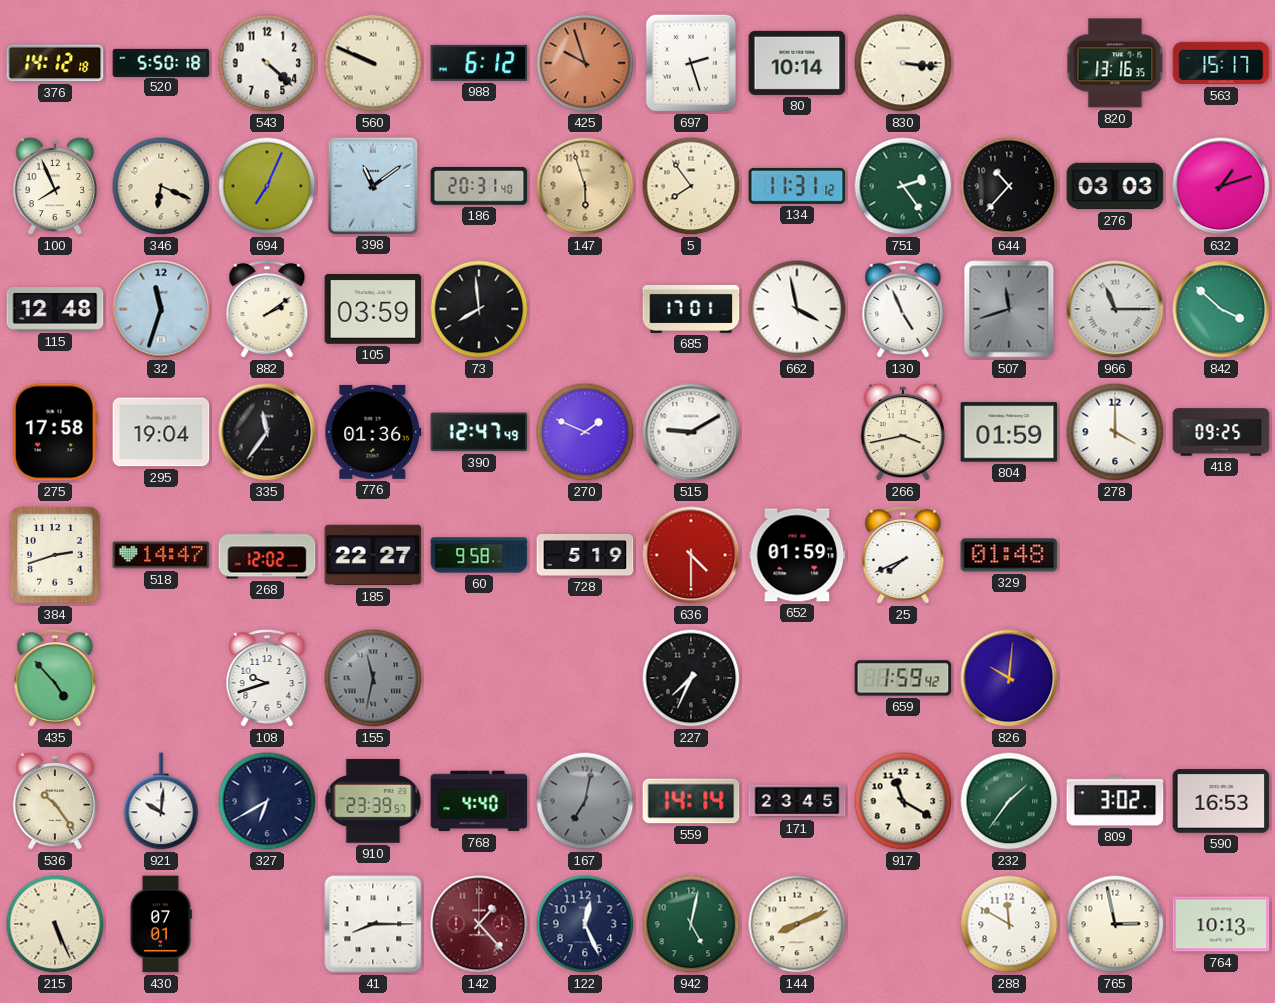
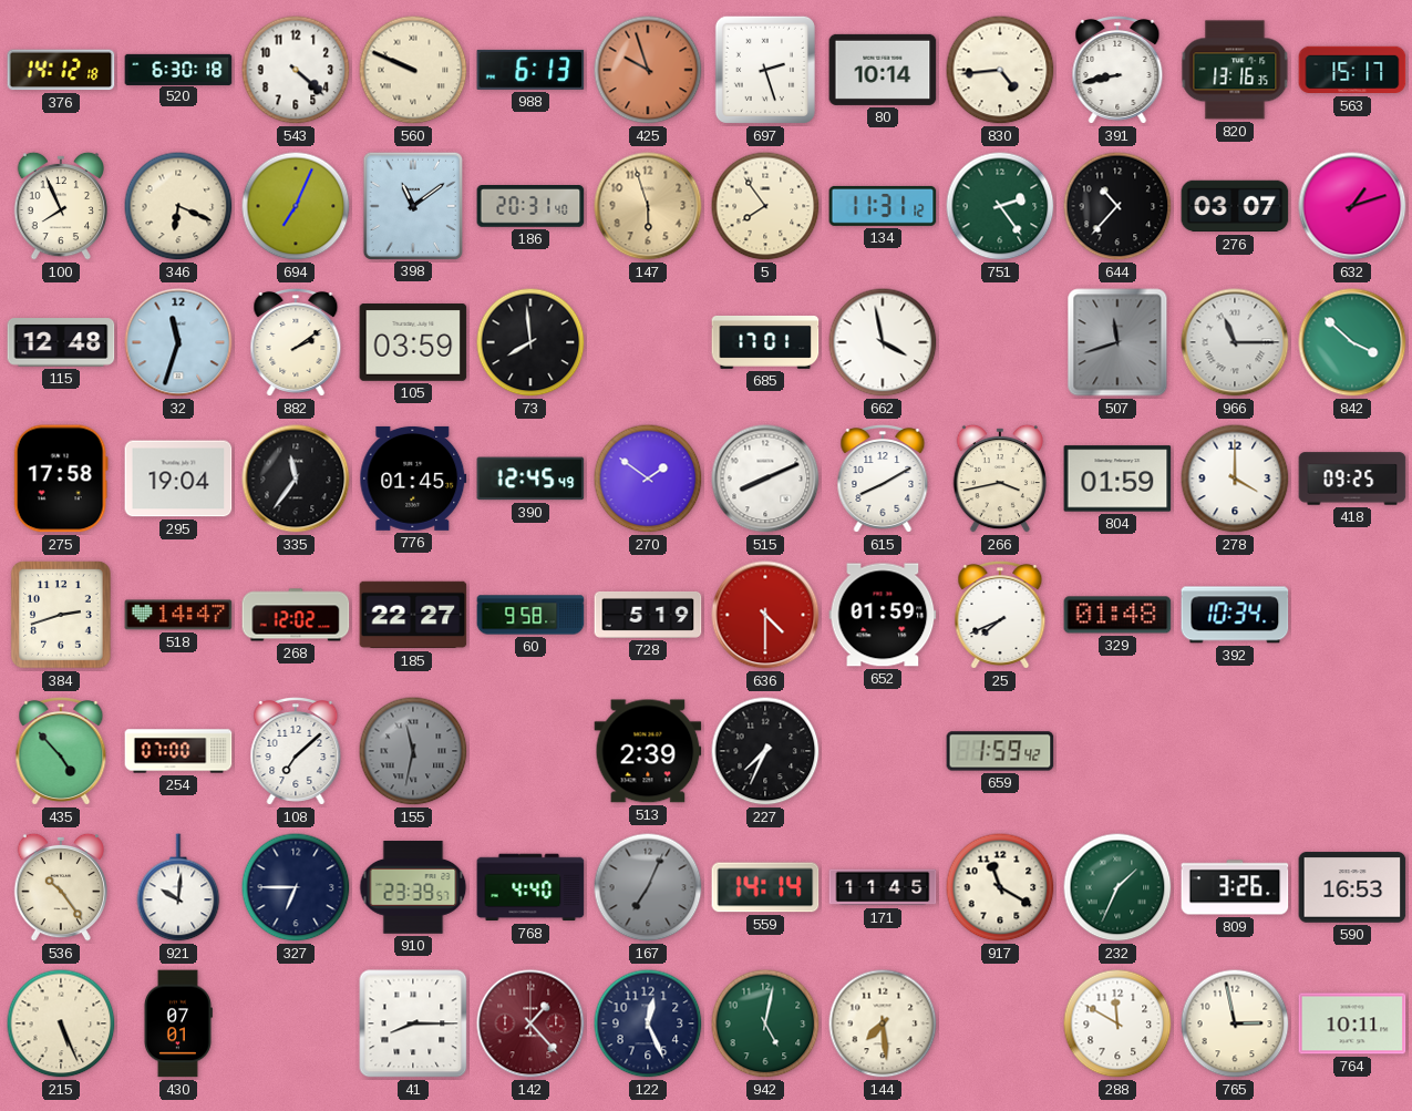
520: 5:50 -> 6:30 (178, 69)
988: 6:12 -> 6:13 (530, 70)
830: 3:16 -> 4:44 (1000, 70)
391: none -> 8:43 (1117, 71)
276: 03:03 -> 03:07 (1235, 206)
130: 4:56 -> none (903, 310)
776: 01:36 -> 01:45 (413, 479)
390: 12:47 -> 12:45 (530, 479)
270: 1:49 -> 1:51 (648, 479)
515: 9:10 -> 8:11 (765, 479)
615: none -> 8:10 (883, 480)
392: none -> 10:34 (1235, 615)
254: none -> 07:00 (178, 751)
108: 9:42 -> 7:08 (296, 752)
513: none -> 2:39 (648, 751)
826: 10:01 -> none (1009, 678)
327: 6:40 -> 6:45 (296, 887)
167: 7:02 -> 7:04 (648, 887)
171: 23:45 -> 11:45 (883, 887)
232: 1:36 -> 1:34 (1117, 887)
809: 3:02 -> 3:26 (1235, 887)
144: 8:11 -> 7:29 (883, 1023)
764: 10:13 -> 10:11 (1352, 1023)
